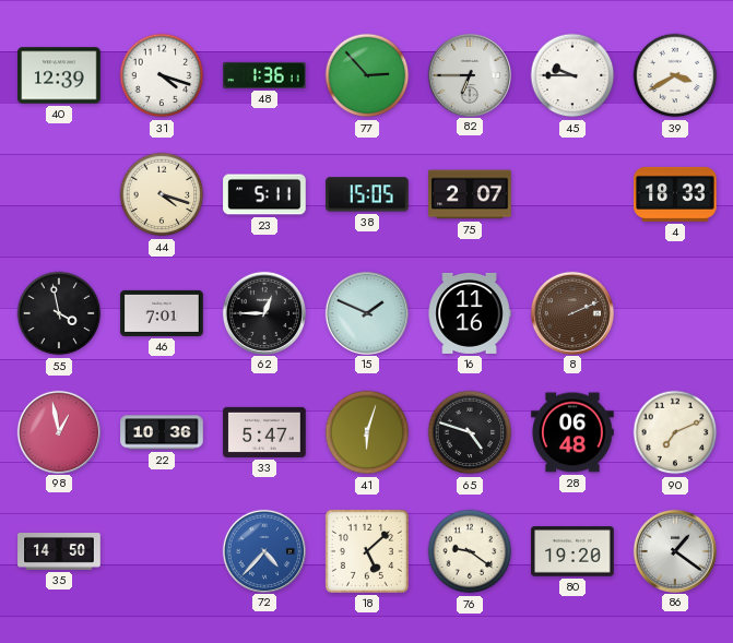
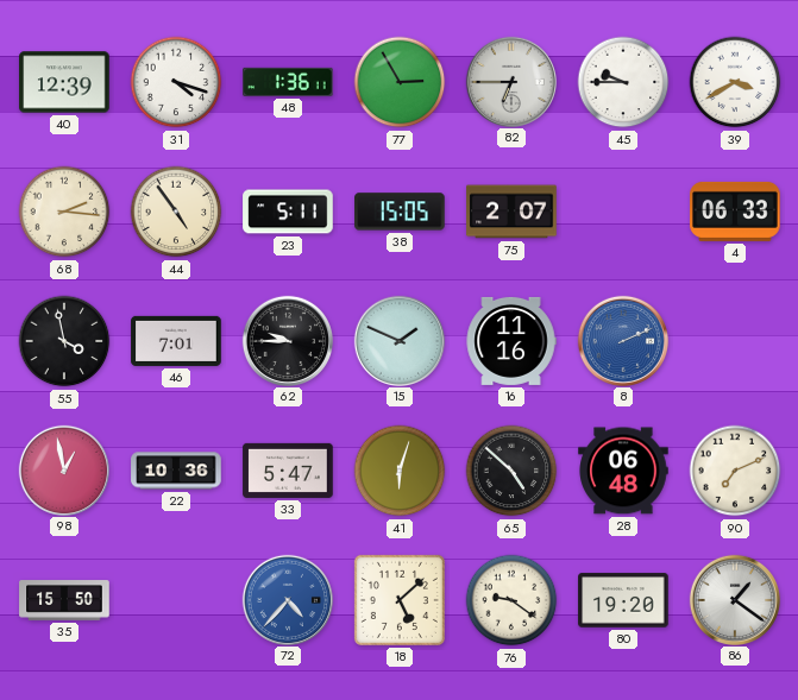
77: 2:53 -> 2:55 (400, 82)
68: none -> 2:16 (64, 212)
44: 4:18 -> 4:54 (176, 212)
4: 18:33 -> 06:33 (735, 212)
62: 12:45 -> 9:45 (287, 340)
8 dial: brown -> blue (622, 340)
65: 4:48 -> 4:52 (511, 471)
35: 14:50 -> 15:50 (64, 600)
